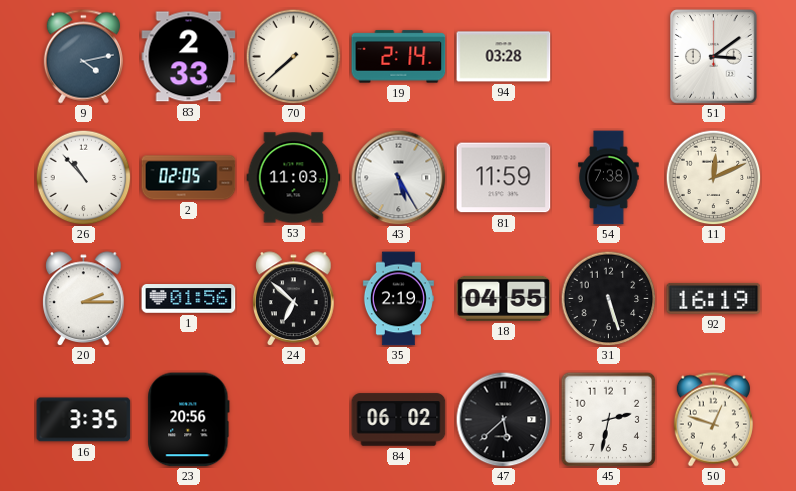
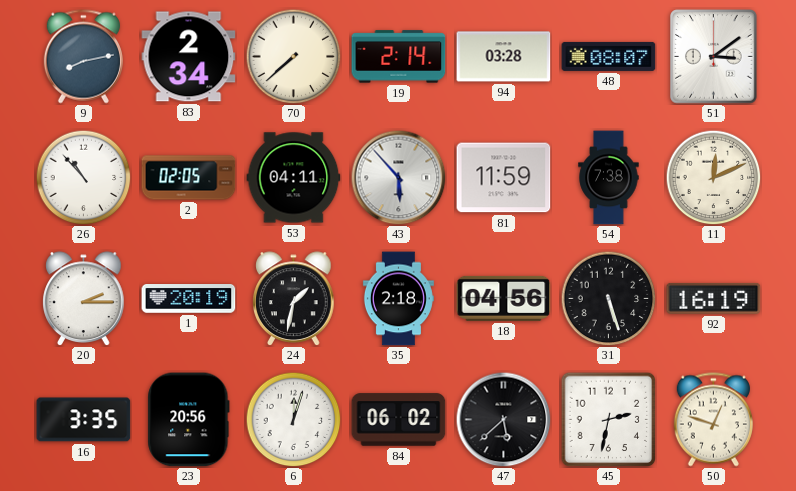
9: 4:13 -> 8:13 (83, 57)
83: 2:33 -> 2:34 (189, 57)
48: none -> 08:07 (609, 56)
53: 11:03 -> 04:11 (294, 178)
43: 5:25 -> 5:53 (398, 177)
1: 01:56 -> 20:19 (189, 299)
24: 6:52 -> 1:32 (294, 299)
35: 2:19 -> 2:18 (398, 299)
18: 04:55 -> 04:56 (504, 298)
6: none -> 12:03 (293, 419)
